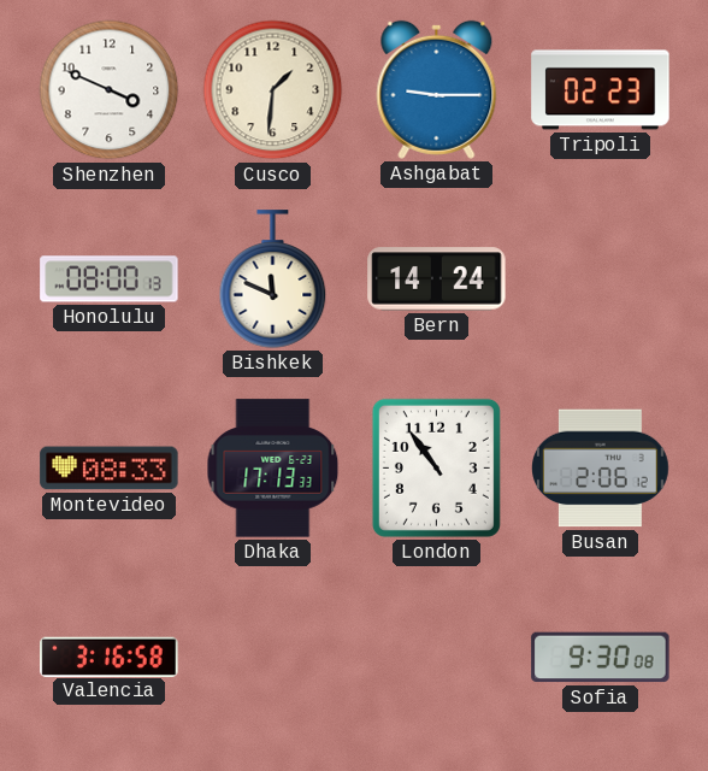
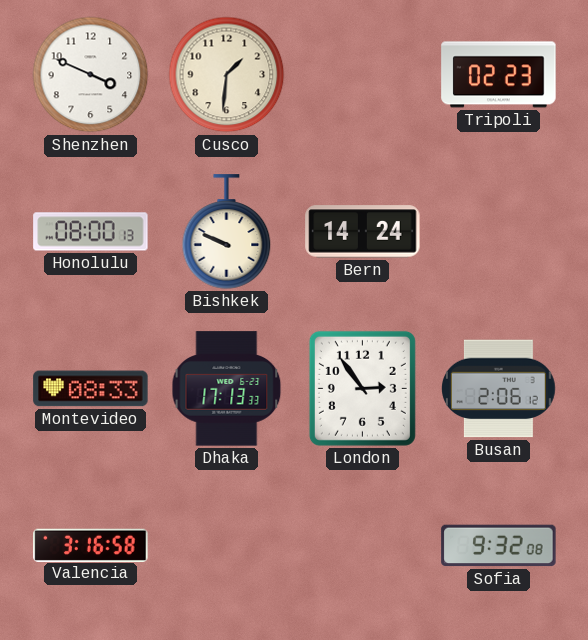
Ashgabat: 9:15 -> none (437, 89)
Bishkek: 11:49 -> 9:49 (227, 232)
London: 10:54 -> 2:54 (362, 388)
Sofia: 9:30 -> 9:32 (499, 546)
